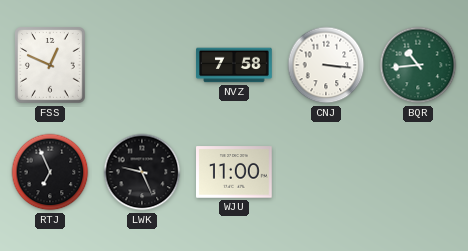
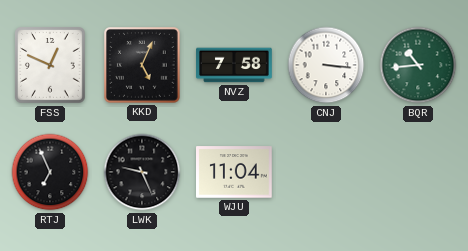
KKD: none -> 5:04 (143, 66)
WJU: 11:00 -> 11:04 (234, 172)
